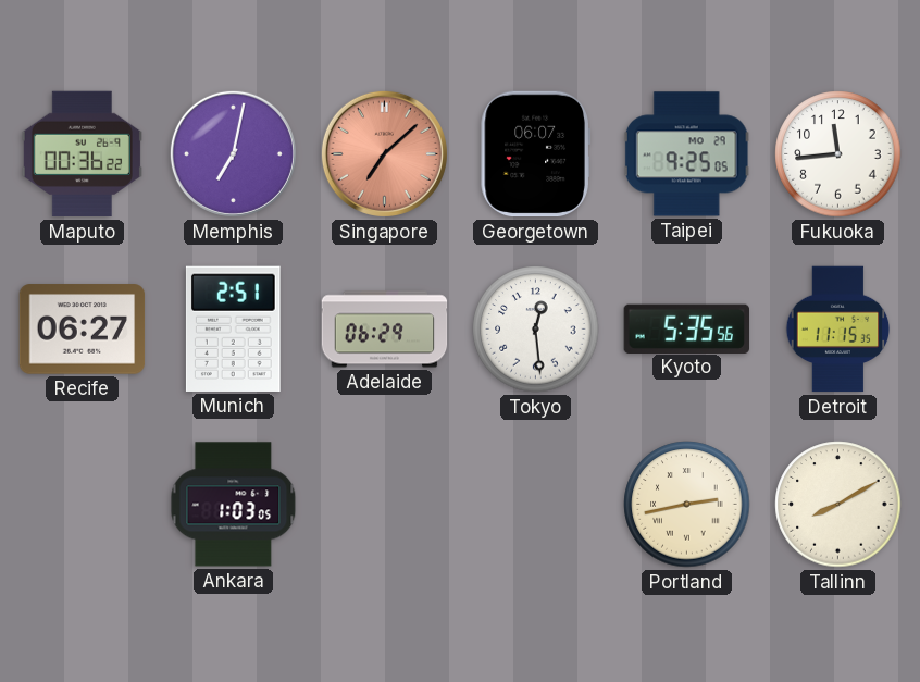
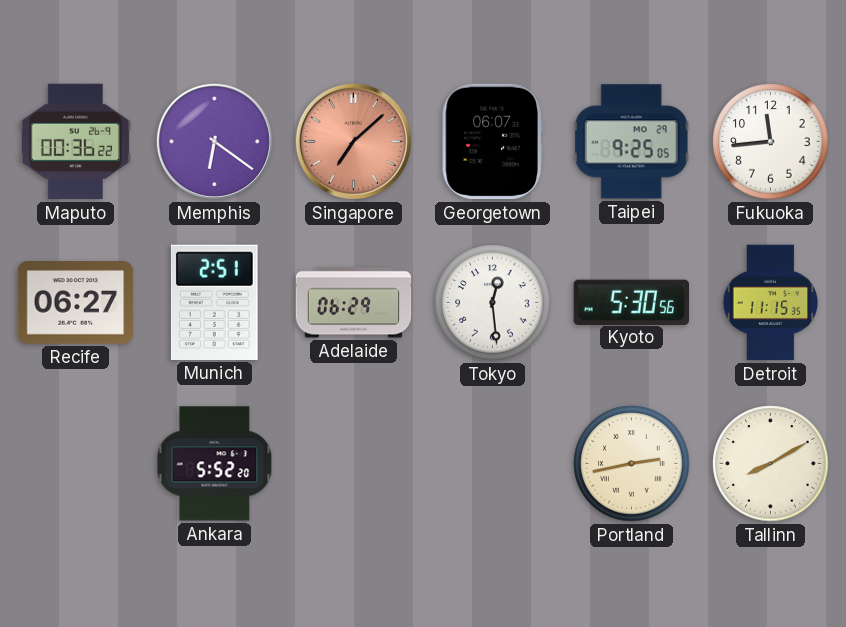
Memphis: 7:02 -> 6:21 (214, 141)
Kyoto: 5:35 -> 5:30 (631, 302)
Ankara: 1:03 -> 5:52 (215, 464)
